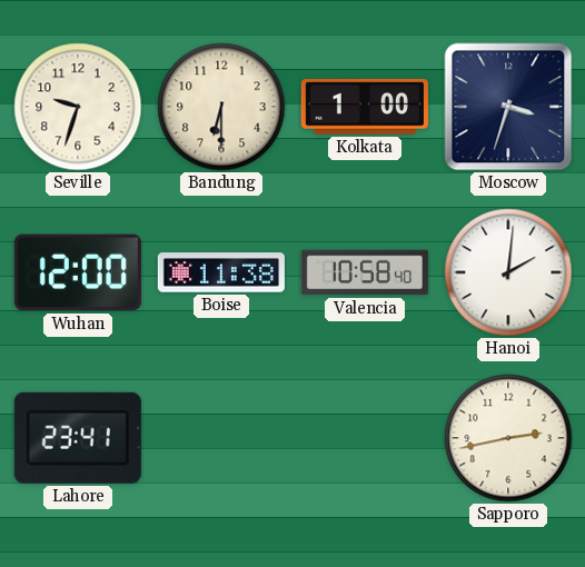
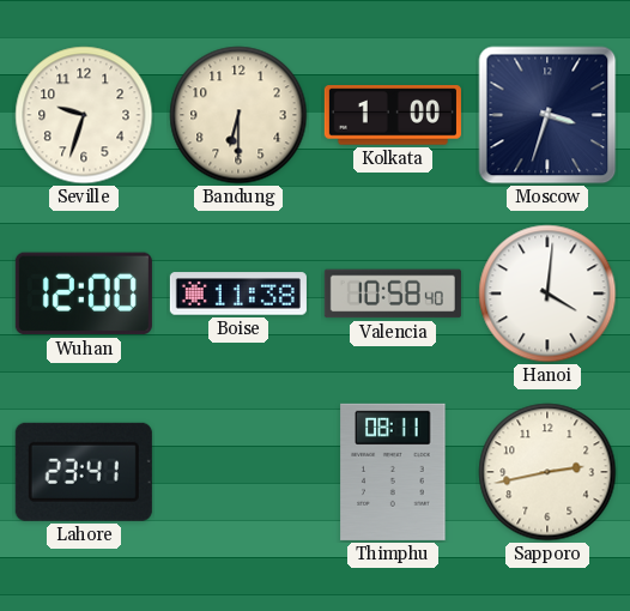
Hanoi: 2:01 -> 4:01 (547, 294)
Thimphu: none -> 08:11 (393, 472)
